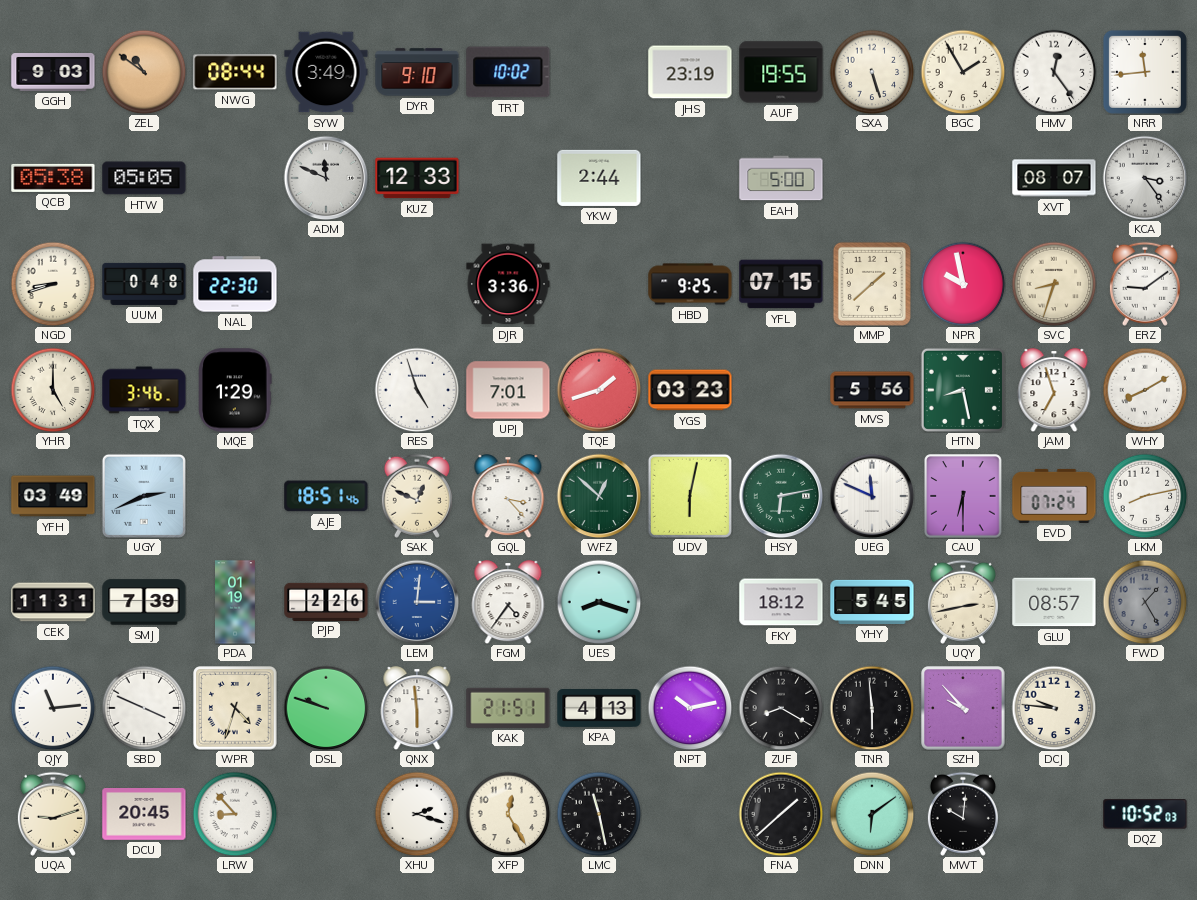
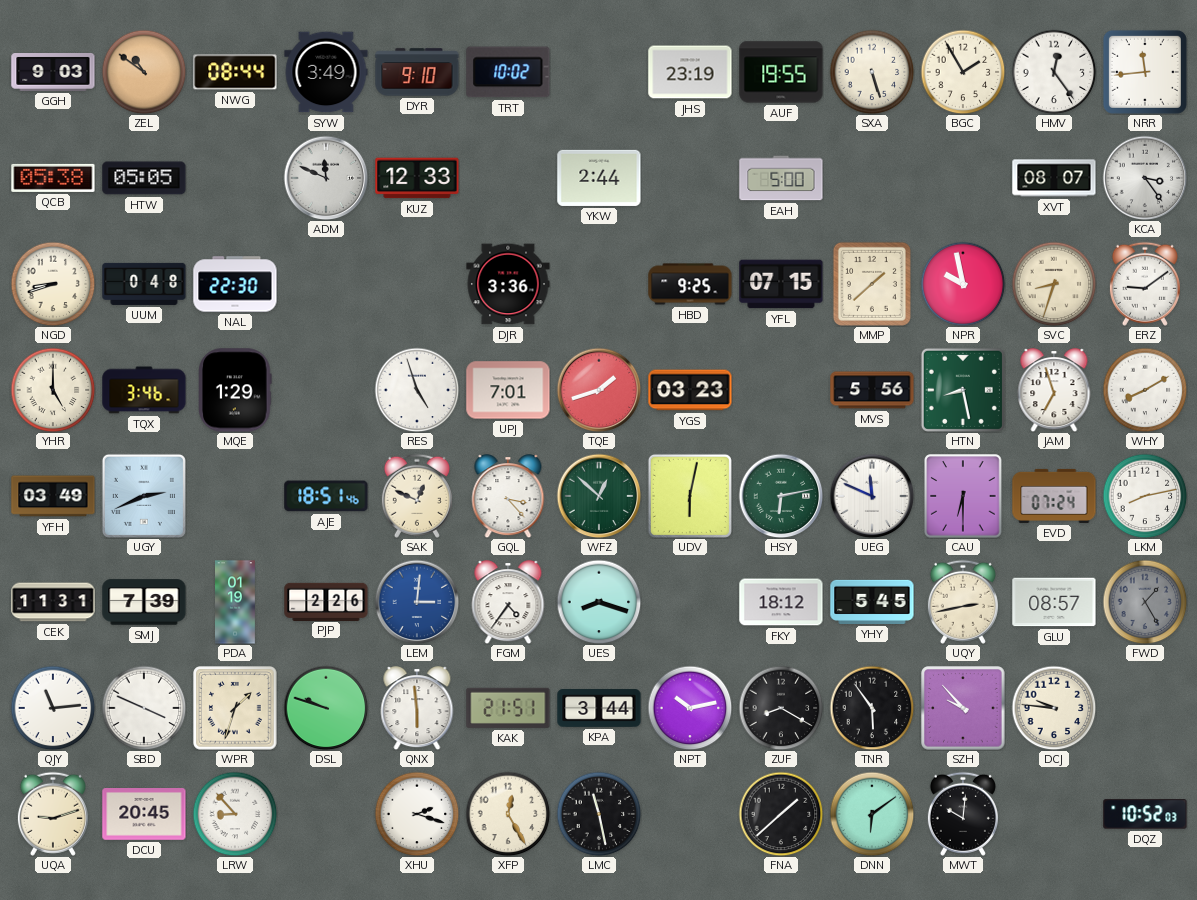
WPR: 4:33 -> 1:33 (235, 708)
KPA: 4:13 -> 3:44 (599, 708)
TNR: 5:59 -> 5:54 (872, 708)
